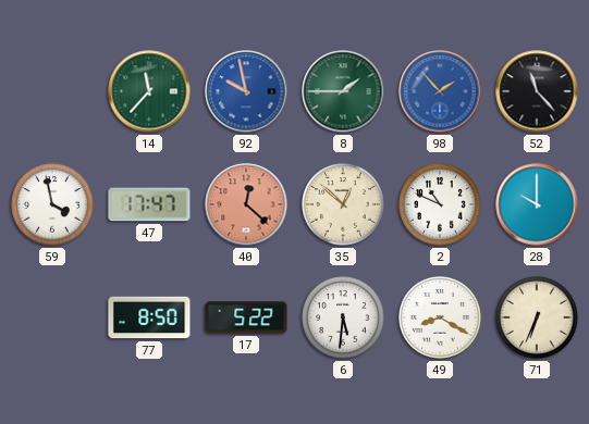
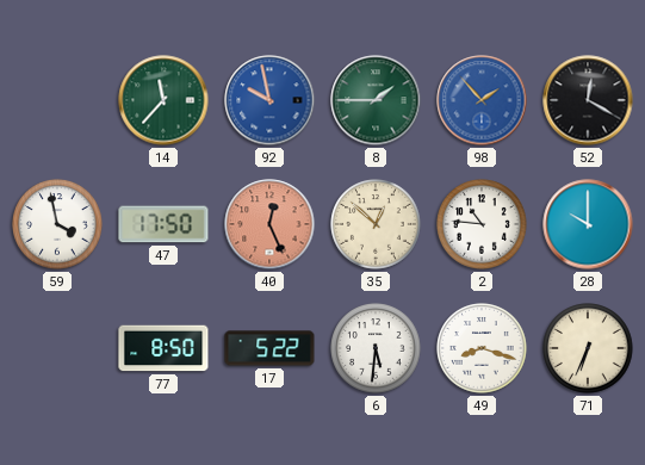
52: 11:23 -> 12:20 (588, 100)
47: 17:47 -> 17:50 (163, 224)
40: 12:22 -> 12:26 (269, 224)
2: 10:49 -> 10:46 (482, 224)
49: 8:20 -> 8:18 (482, 348)
